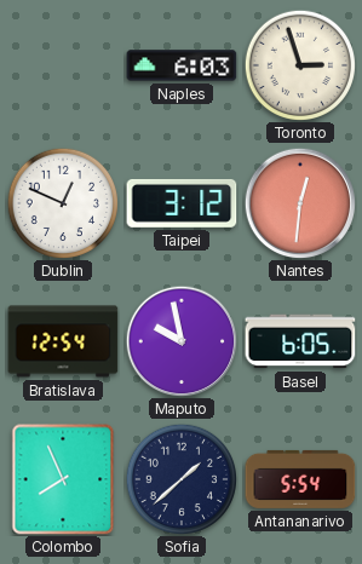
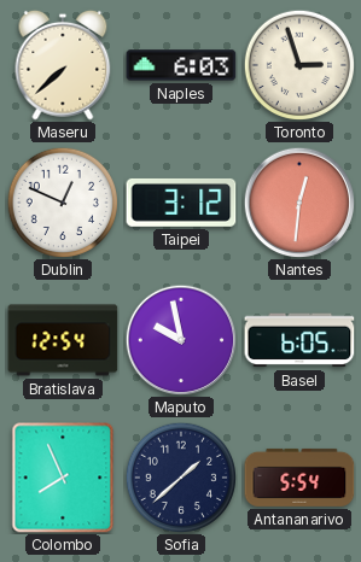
Maseru: none -> 7:38 (63, 65)
